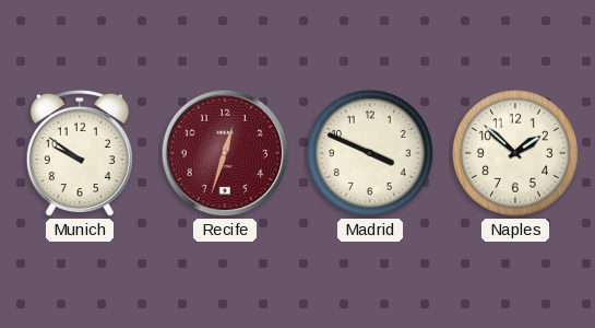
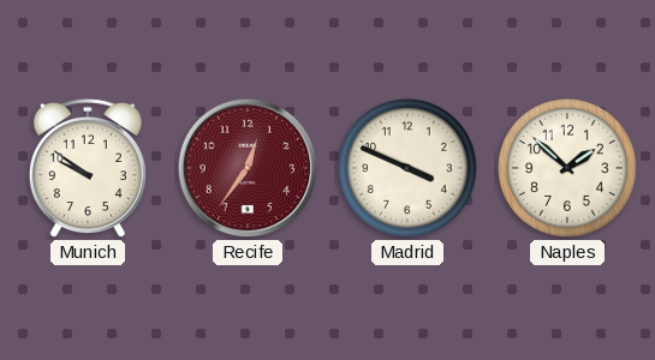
Recife: 12:33 -> 12:36 (248, 168)
